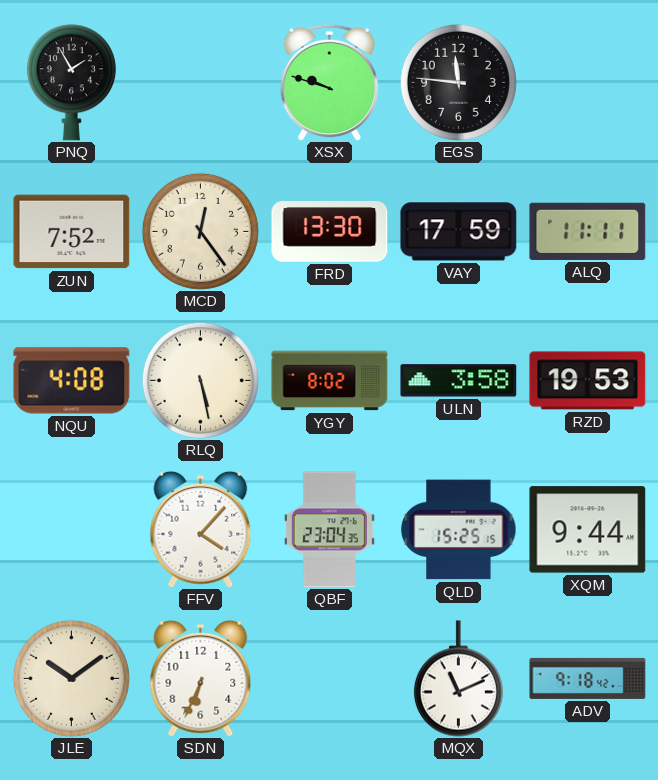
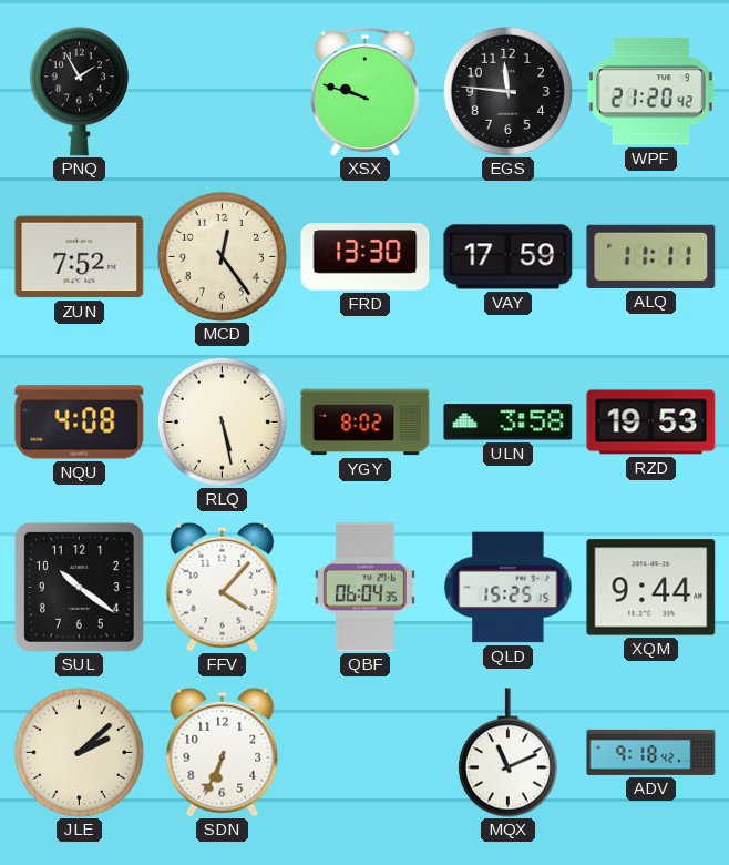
WPF: none -> 21:20 (650, 92)
SUL: none -> 10:21 (79, 587)
QBF: 23:04 -> 06:04 (364, 588)
JLE: 10:09 -> 2:08 (79, 752)
